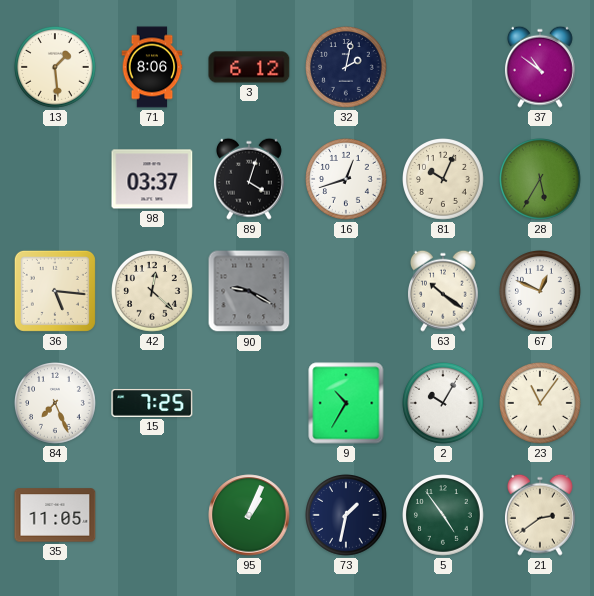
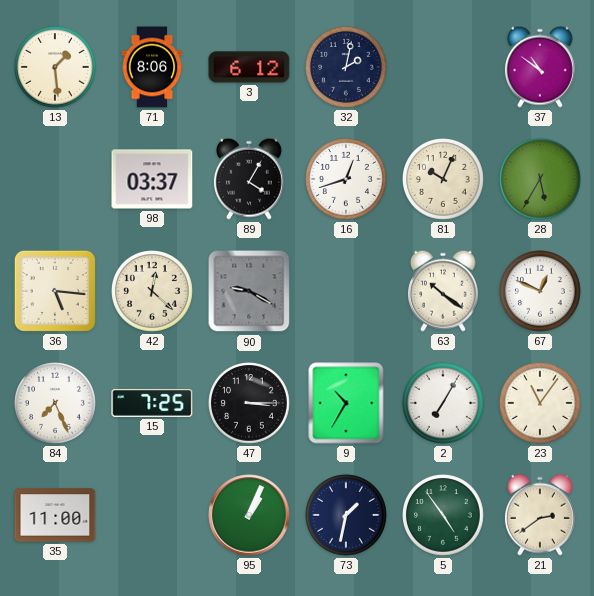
89: 4:03 -> 4:05 (249, 179)
47: none -> 3:15 (250, 404)
2: 10:05 -> 7:05 (444, 404)
35: 11:05 -> 11:00 (55, 515)
